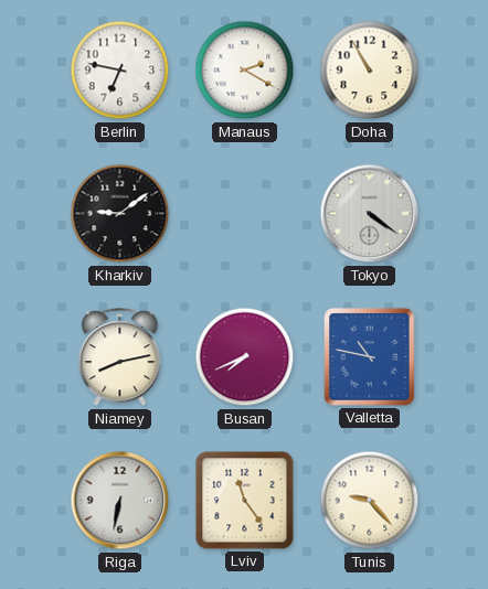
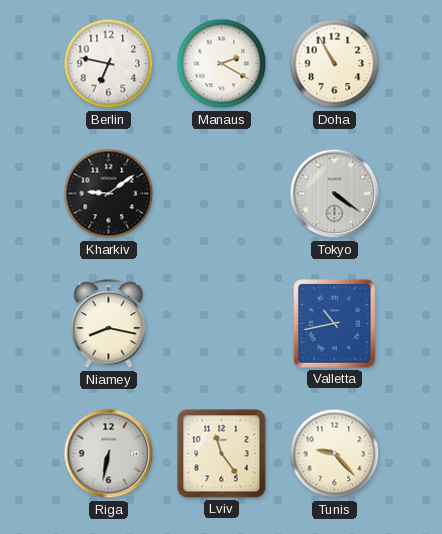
Niamey: 8:13 -> 8:17 (109, 324)
Busan: 7:41 -> none (245, 357)
Valletta: 10:47 -> 10:43 (335, 324)
